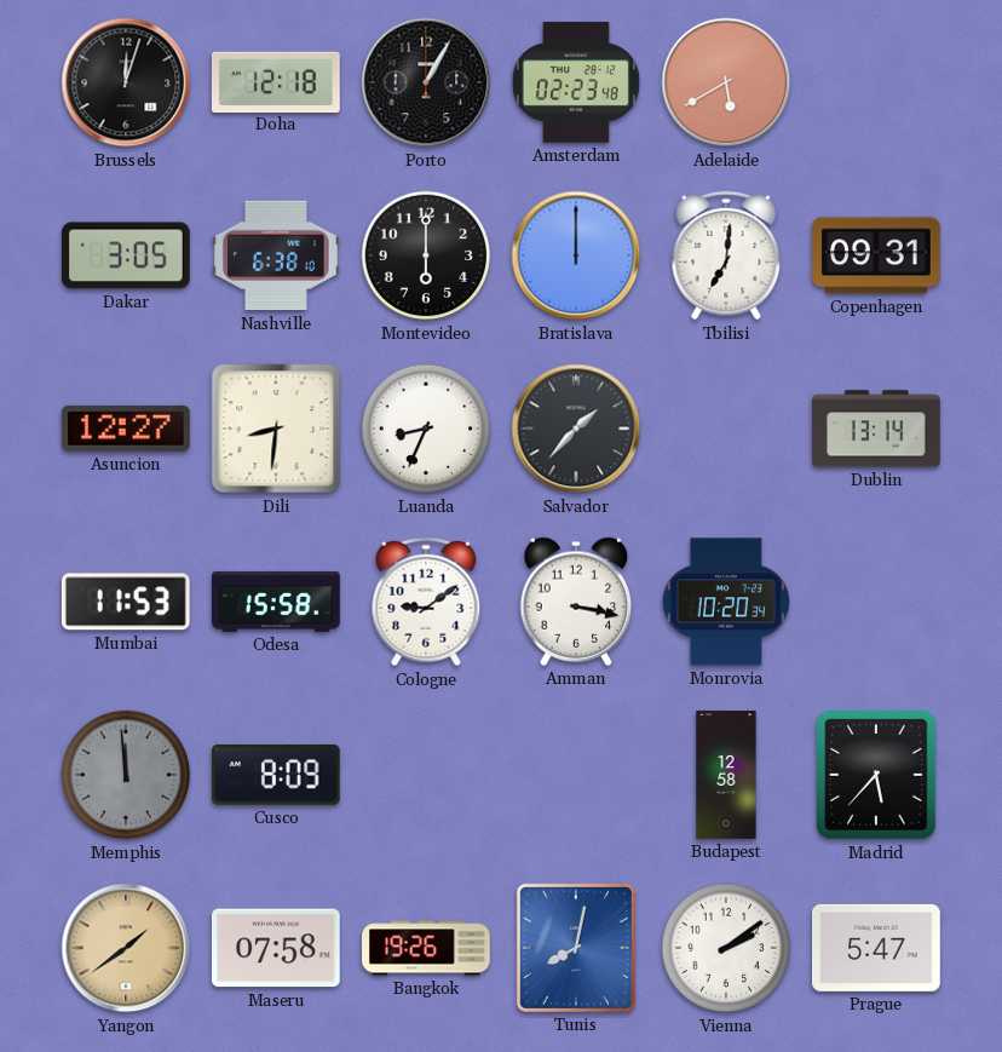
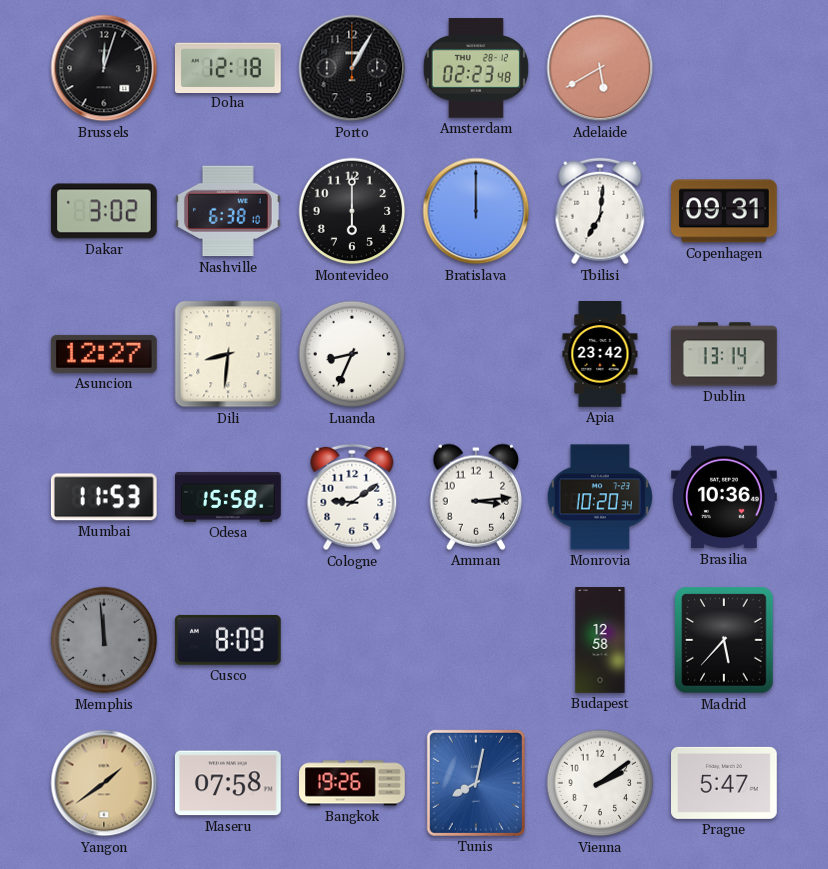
Dakar: 3:05 -> 3:02 (105, 211)
Salvador: 1:37 -> none (576, 429)
Apia: none -> 23:42 (600, 354)
Amman: 3:17 -> 3:14 (476, 497)
Brasilia: none -> 10:36 (725, 497)
